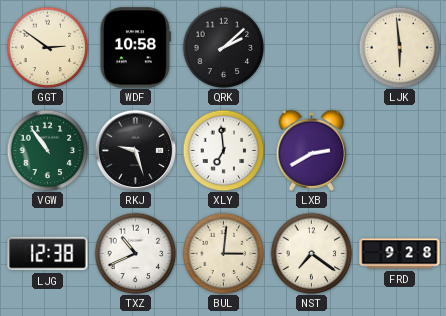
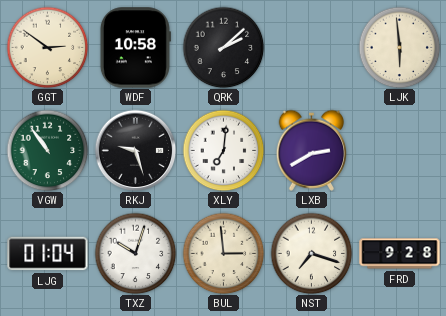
XLY: 6:59 -> 7:01 (223, 150)
LJG: 12:38 -> 01:04 (48, 254)
TXZ: 10:41 -> 10:03 (135, 253)
BUL: 3:01 -> 2:59 (223, 253)
NST: 7:21 -> 7:18 (311, 253)
